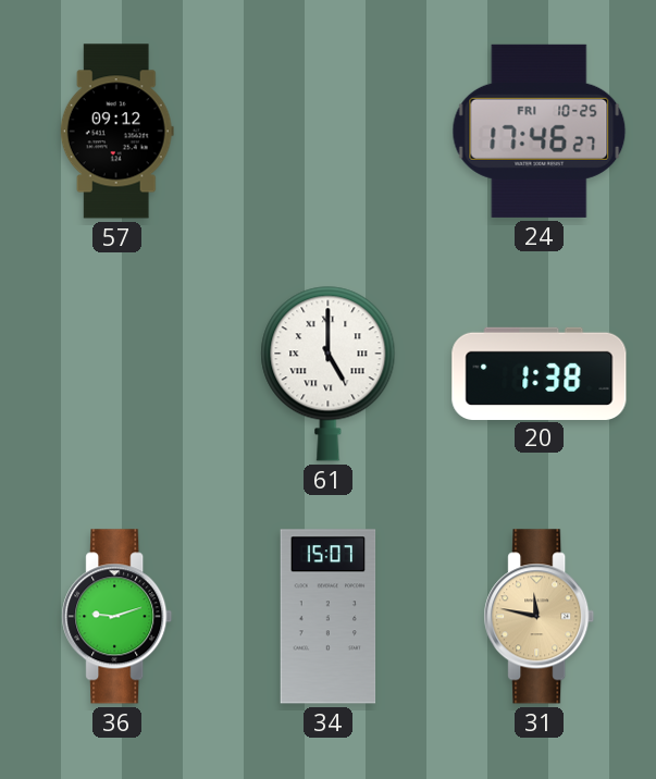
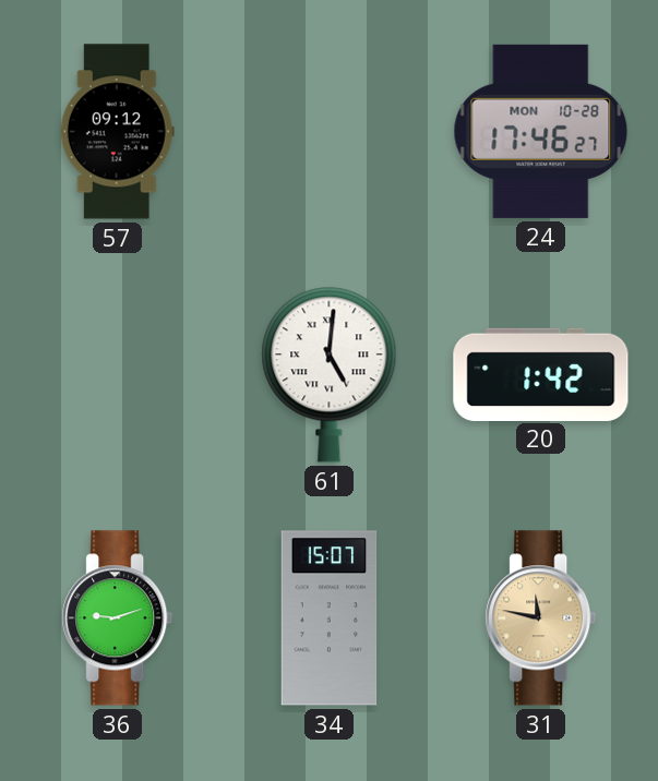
24 date: FRI 10-25 -> MON 10-28 (541, 131)
61: 5:00 -> 5:01 (330, 374)
20: 1:38 -> 1:42 (541, 374)
